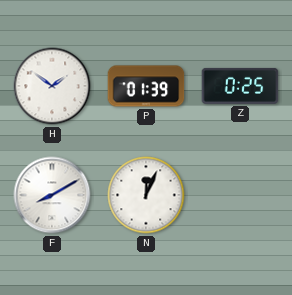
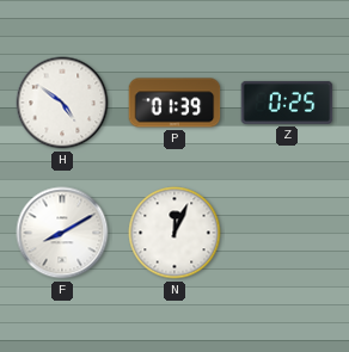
H: 1:51 -> 4:51 (62, 103)
